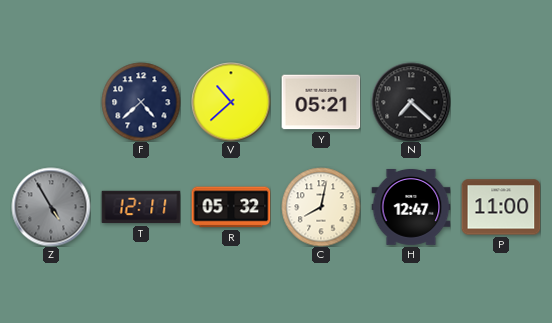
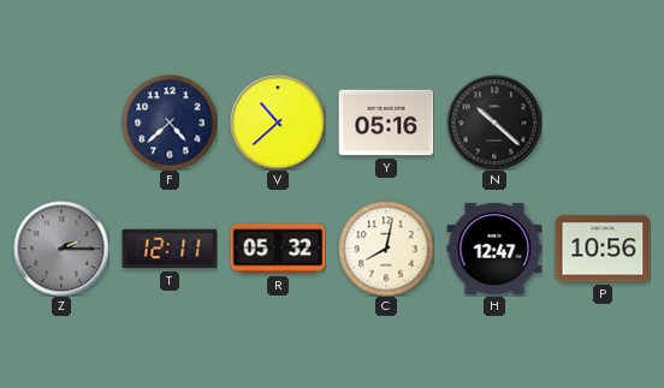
Y: 05:21 -> 05:16 (386, 123)
N: 7:22 -> 10:22 (494, 123)
Z: 4:55 -> 2:15 (61, 249)
P: 11:00 -> 10:56 (603, 249)
